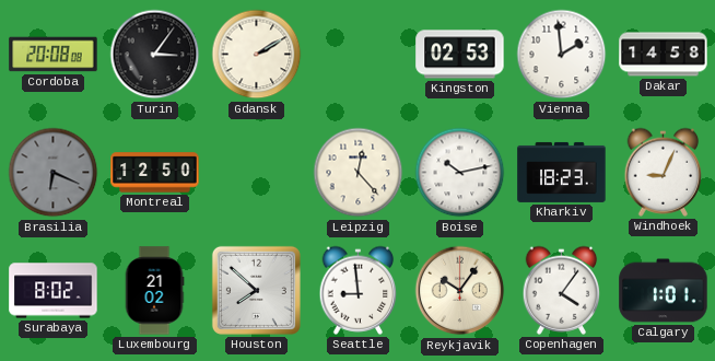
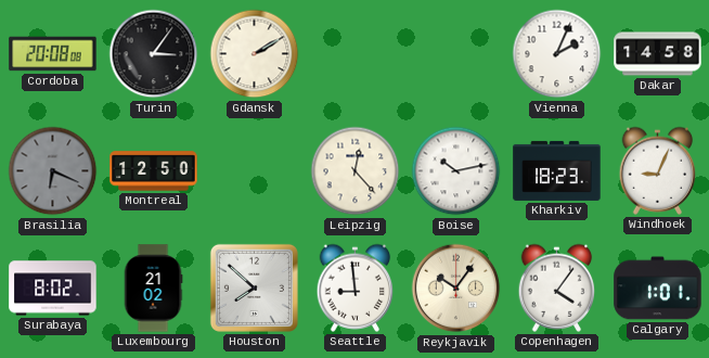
Kingston: 02:53 -> none (460, 55)
Vienna: 1:59 -> 2:04 (557, 54)
